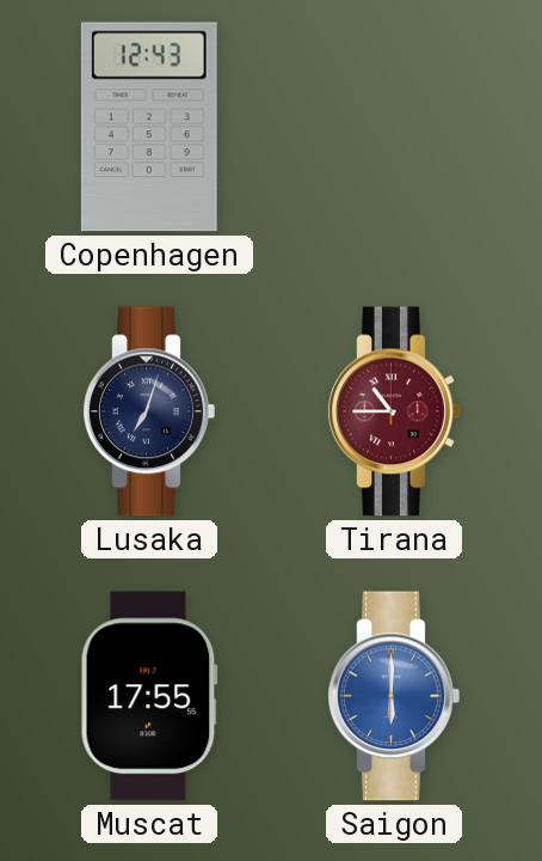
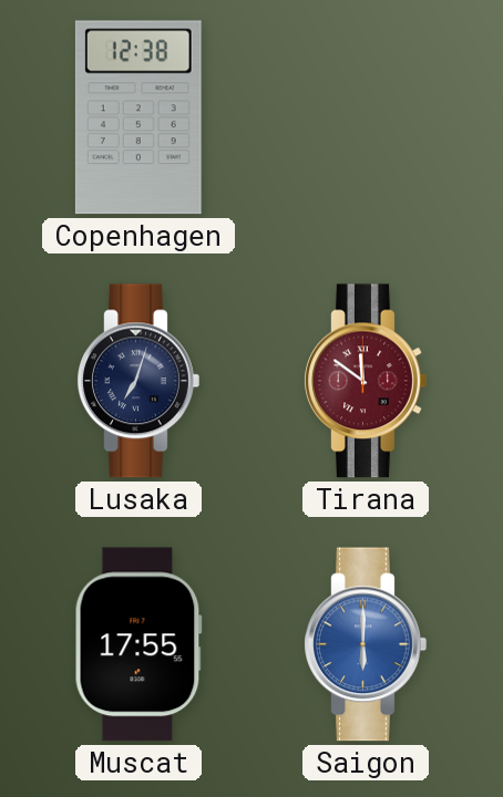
Copenhagen: 12:43 -> 12:38 (138, 117)
Tirana: 10:45 -> 11:51 (366, 381)
